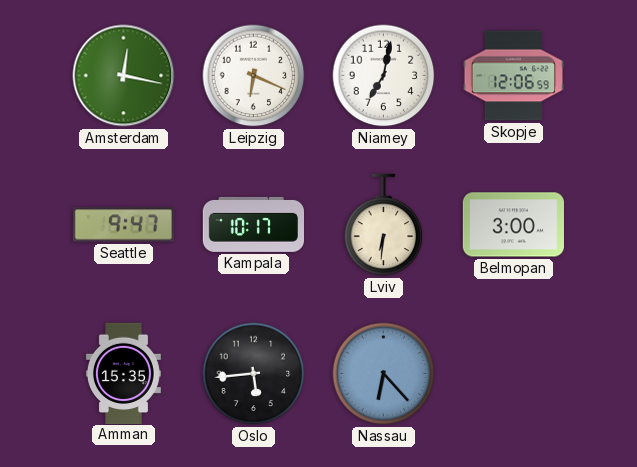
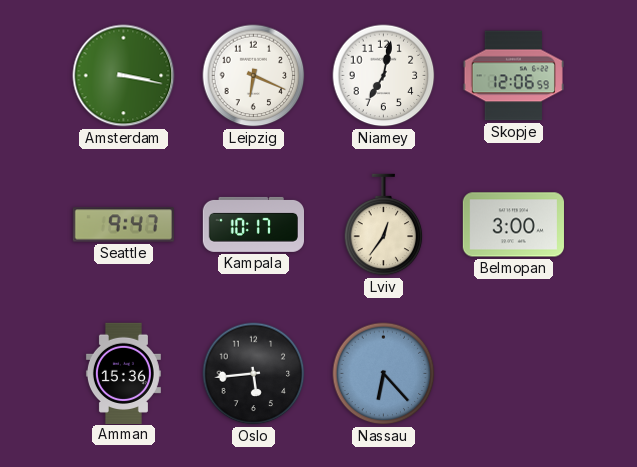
Amsterdam: 12:17 -> 3:17 (124, 76)
Lviv: 6:31 -> 12:36 (384, 225)
Amman: 15:35 -> 15:36 (123, 373)
